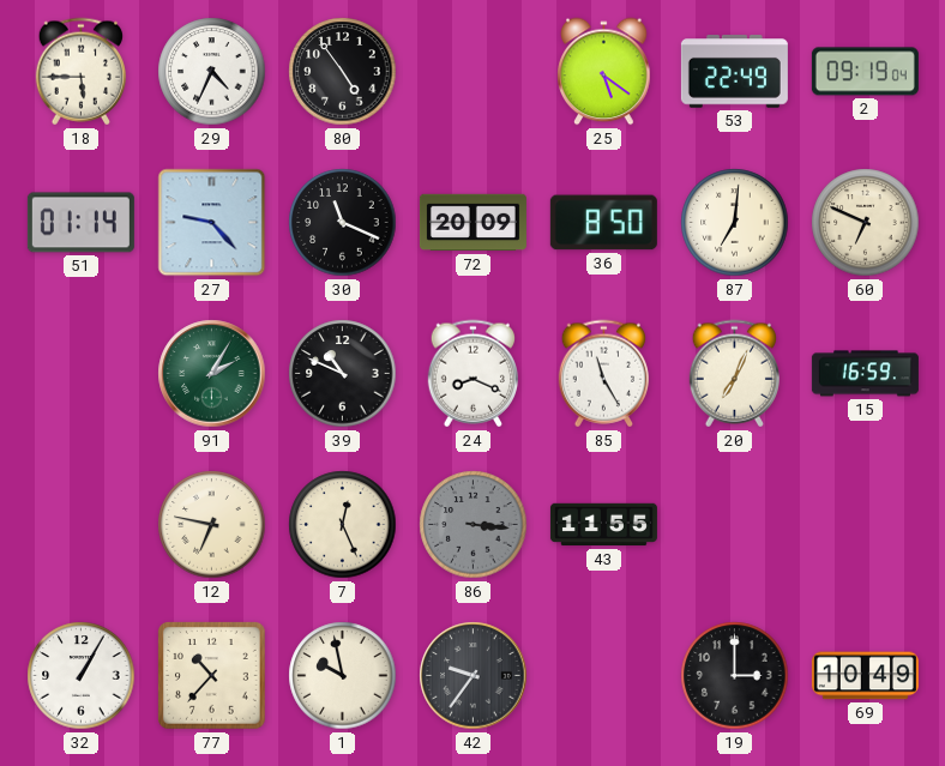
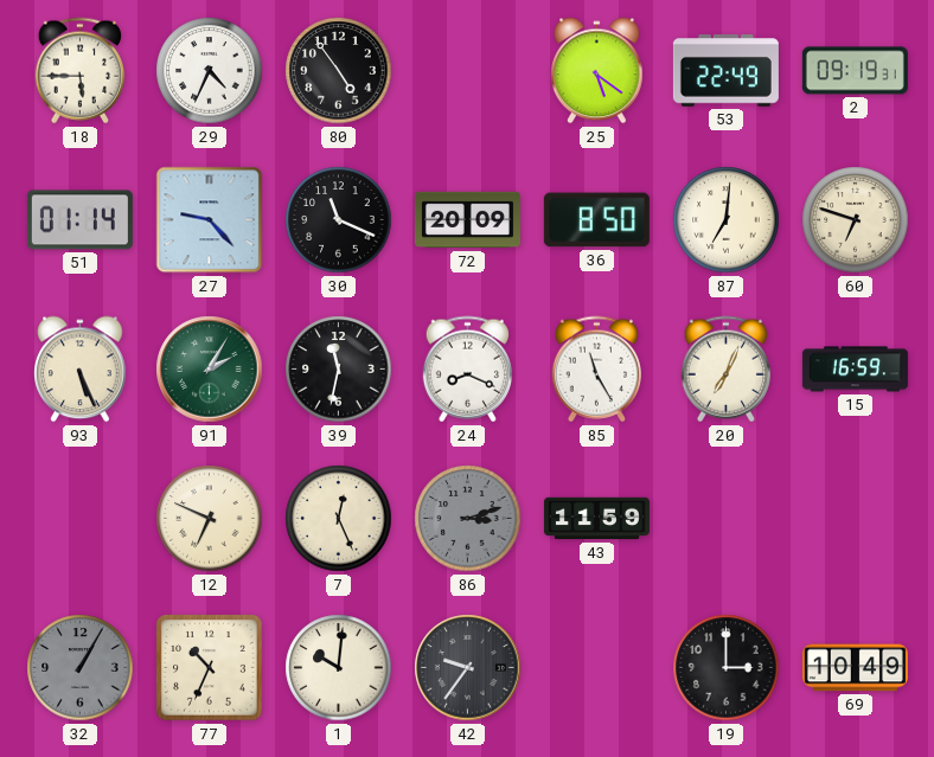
2: 09:19:04 -> 09:19:31 (855, 71)
60: 6:49 -> 6:48 (856, 220)
93: none -> 5:26 (81, 370)
39: 10:49 -> 11:32 (339, 370)
12: 6:47 -> 6:49 (210, 519)
86: 3:16 -> 3:12 (468, 519)
43: 11:55 -> 11:59 (596, 519)
32 dial: white -> grey (81, 668)
77: 10:37 -> 10:34 (210, 668)
1: 9:58 -> 10:01 (339, 668)
